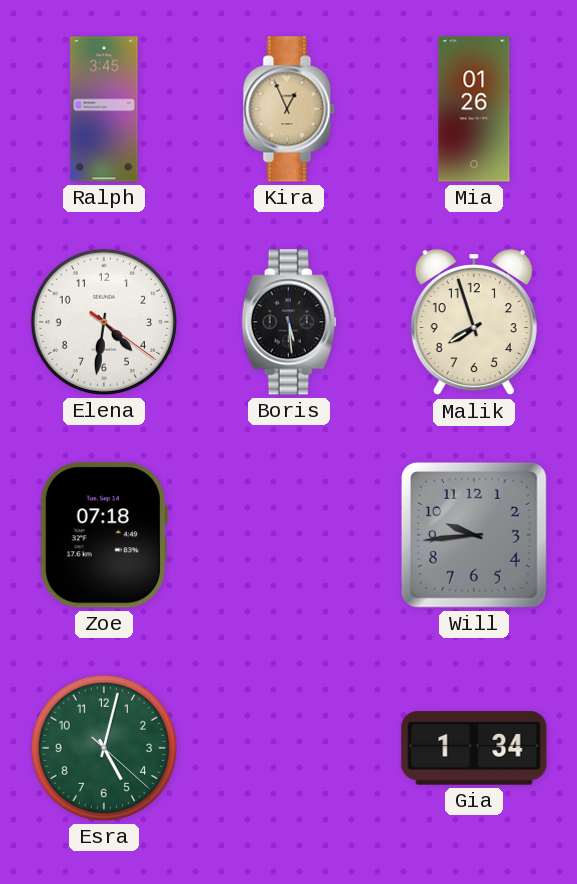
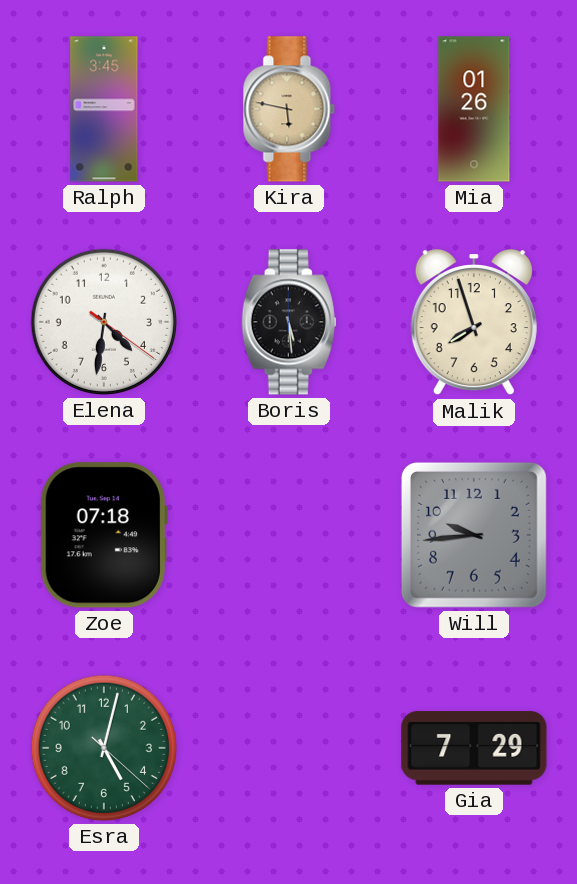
Kira: 12:56 -> 5:47 (289, 109)
Gia: 1:34 -> 7:29 (474, 748)
